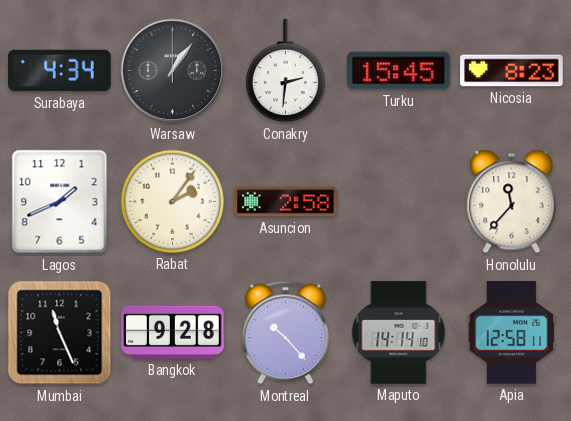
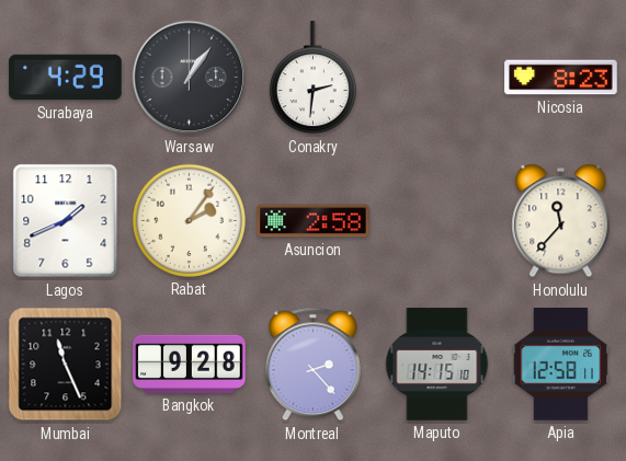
Surabaya: 4:34 -> 4:29 (66, 78)
Turku: 15:45 -> none (399, 71)
Montreal: 10:23 -> 2:23 (312, 365)
Maputo: 14:14 -> 14:15 (437, 365)
